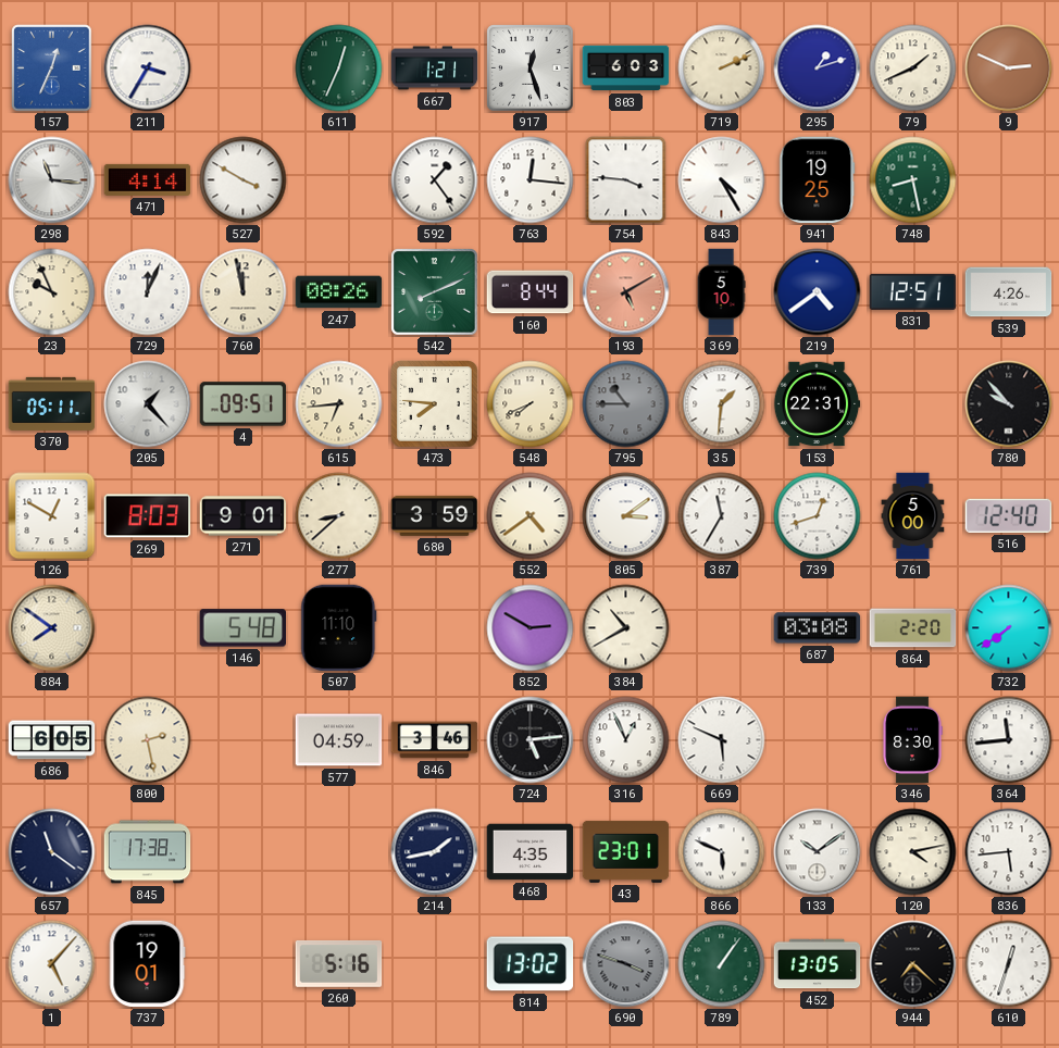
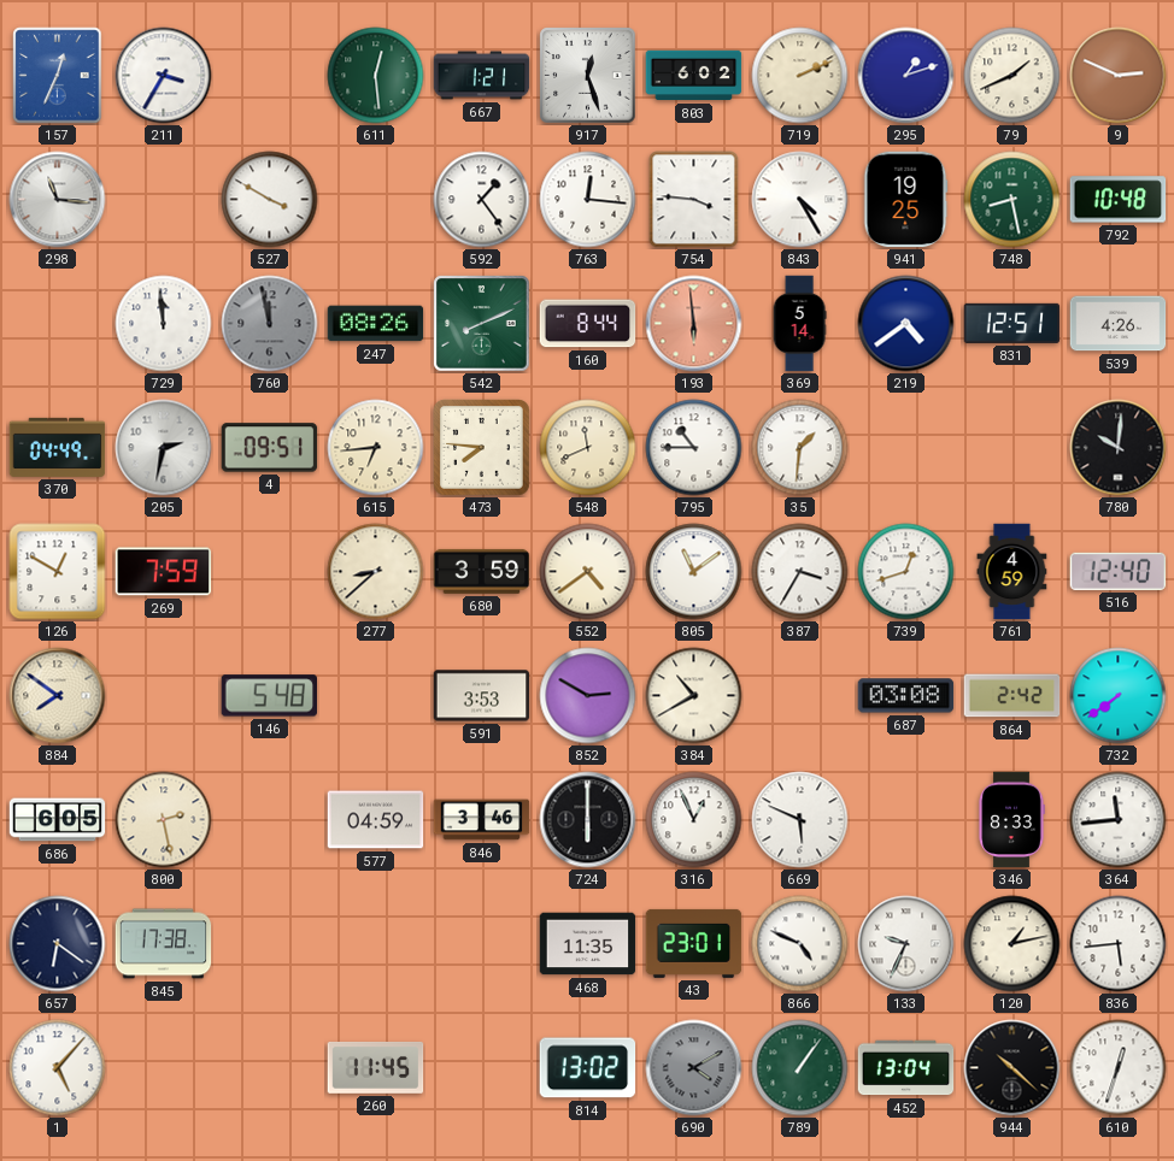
611: 12:34 -> 12:29 (376, 76)
803: 6:03 -> 6:02 (694, 76)
471: 4:14 -> none (148, 179)
792: none -> 10:48 (1119, 200)
23: 9:56 -> none (52, 292)
729: 12:04 -> 11:59 (164, 324)
760 dial: cream -> grey (270, 324)
193: 5:10 -> 5:59 (694, 324)
369: 5:10 -> 5:14 (799, 324)
370: 05:11 -> 04:49 (58, 447)
205: 1:23 -> 2:32 (164, 448)
548: 7:41 -> 11:41 (588, 448)
795 dial: grey -> white (694, 448)
153: 22:31 -> none (817, 404)
780: 9:53 -> 10:01 (1119, 448)
269: 8:03 -> 7:59 (164, 572)
271: 9:01 -> none (244, 516)
805: 3:09 -> 11:09 (694, 572)
387: 11:35 -> 3:35 (800, 572)
761: 5:00 -> 4:59 (1012, 572)
507: 11:10 -> none (339, 628)
591: none -> 3:53 (482, 696)
864: 2:20 -> 2:42 (1012, 696)
724: 5:14 -> 6:00 (588, 820)
346: 8:30 -> 8:33 (1011, 820)
657: 11:21 -> 6:21 (58, 944)
214: 1:43 -> none (435, 852)
468: 4:35 -> 11:35 (588, 944)
866: 5:49 -> 4:49 (800, 944)
133: 10:09 -> 9:34 (906, 944)
120: 4:13 -> 1:13 (1012, 944)
737: 19:01 -> none (147, 964)
260: 5:16 -> 11:45 (376, 1067)
690: 3:48 -> 4:10 (694, 1068)
452: 13:05 -> 13:04 (906, 1068)
944: 7:22 -> 10:22 (1012, 1068)
